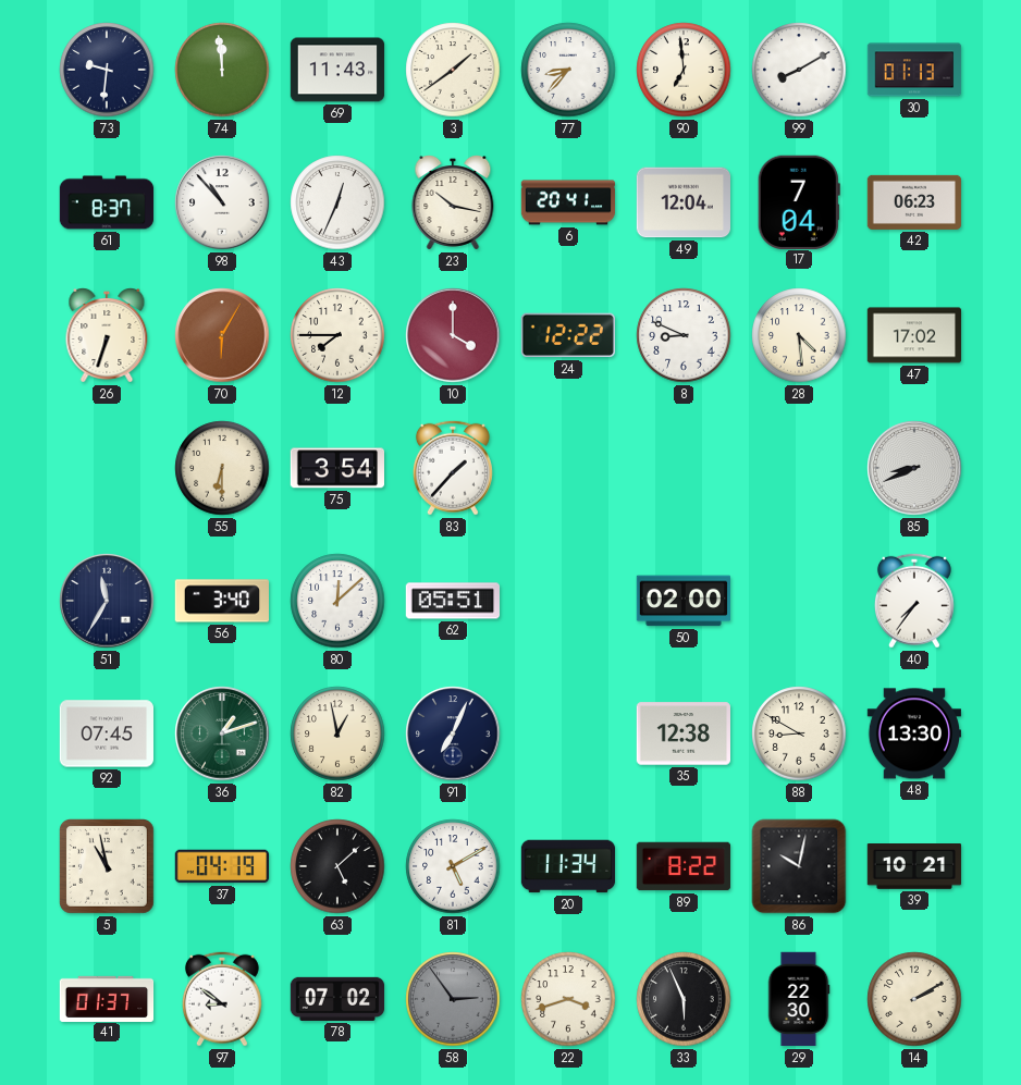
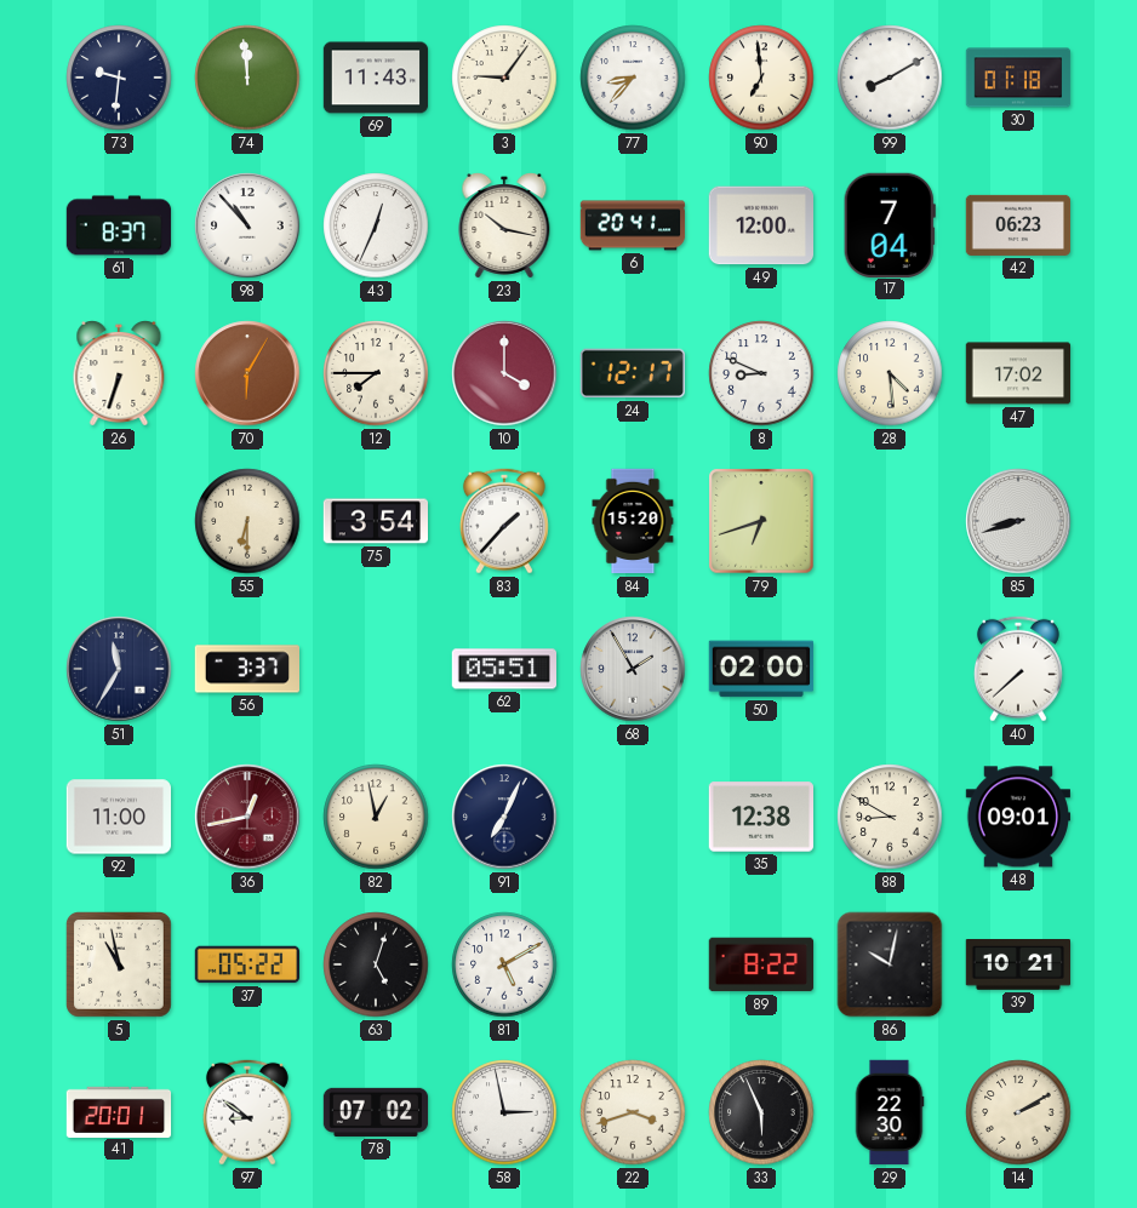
3: 1:39 -> 9:06 (504, 78)
30: 01:13 -> 01:18 (1018, 78)
49: 12:04 -> 12:00 (760, 225)
24: 12:22 -> 12:17 (633, 373)
84: none -> 15:20 (633, 521)
79: none -> 6:42 (761, 521)
85: 8:41 -> 8:42 (1018, 521)
56: 3:40 -> 3:37 (246, 669)
80: 12:08 -> none (337, 601)
68: none -> 1:55 (633, 669)
40: 7:36 -> 7:38 (1018, 669)
92: 07:45 -> 11:00 (119, 817)
36: 1:12 -> 12:43 (247, 817)
36 dial: green -> burgundy (247, 817)
48: 13:30 -> 09:01 (1018, 817)
37: 04:19 -> 05:22 (247, 964)
63: 5:08 -> 5:03 (376, 964)
20: 11:34 -> none (568, 866)
41: 01:37 -> 20:01 (119, 1111)
58: 2:54 -> 2:58 (504, 1112)
58 dial: grey -> white (504, 1112)
